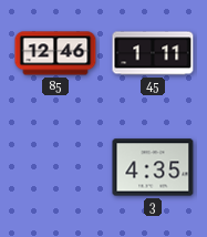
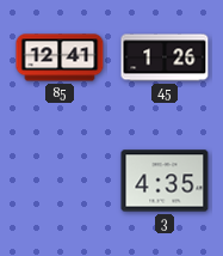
85: 12:46 -> 12:41 (60, 57)
45: 1:11 -> 1:26 (165, 57)
